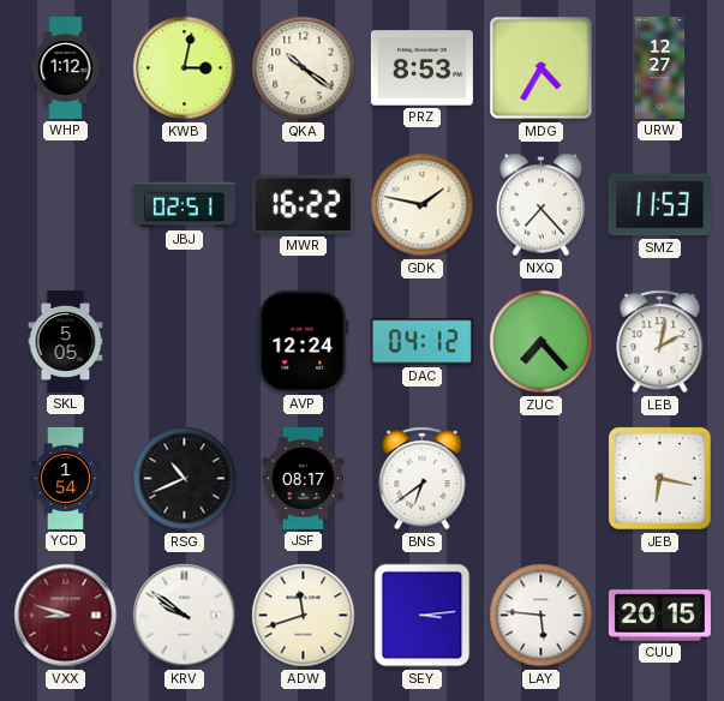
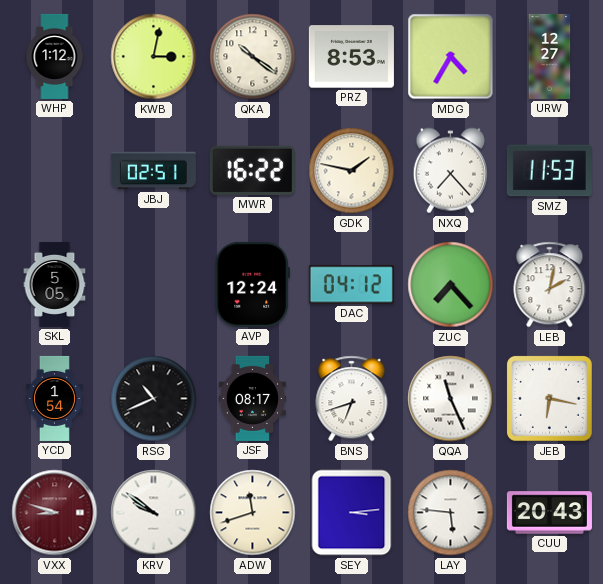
BNS: 6:39 -> 6:42 (352, 399)
QQA: none -> 11:26 (451, 399)
CUU: 20:15 -> 20:43 (549, 513)
